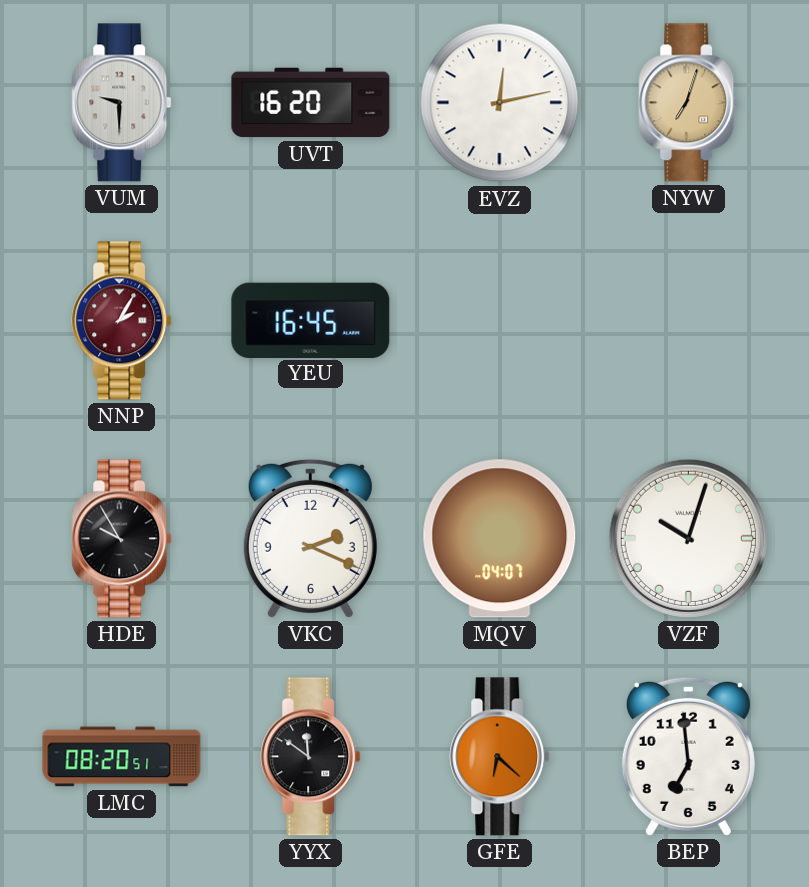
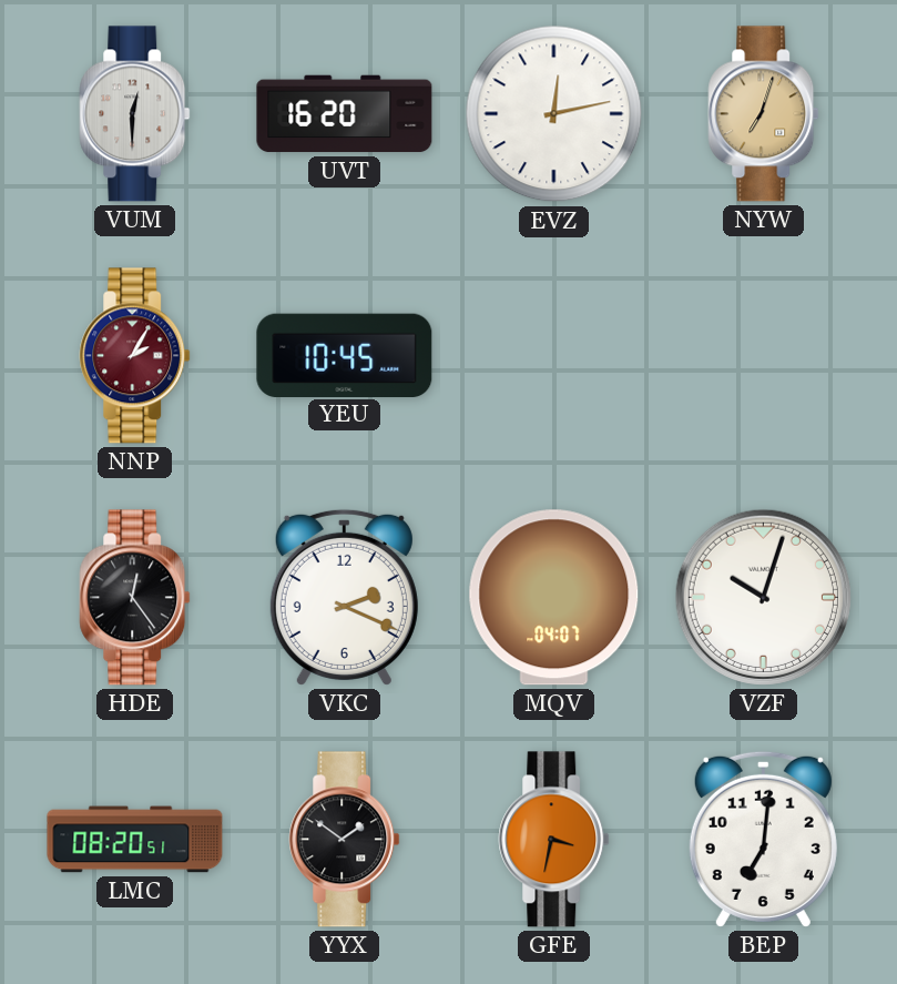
VUM: 9:30 -> 12:30 (135, 114)
YEU: 16:45 -> 10:45 (345, 355)
HDE: 9:55 -> 12:24 (135, 598)
YYX: 11:51 -> 1:51 (345, 840)
GFE: 6:22 -> 3:32 (554, 840)
BEP: 6:59 -> 7:01 (763, 839)
